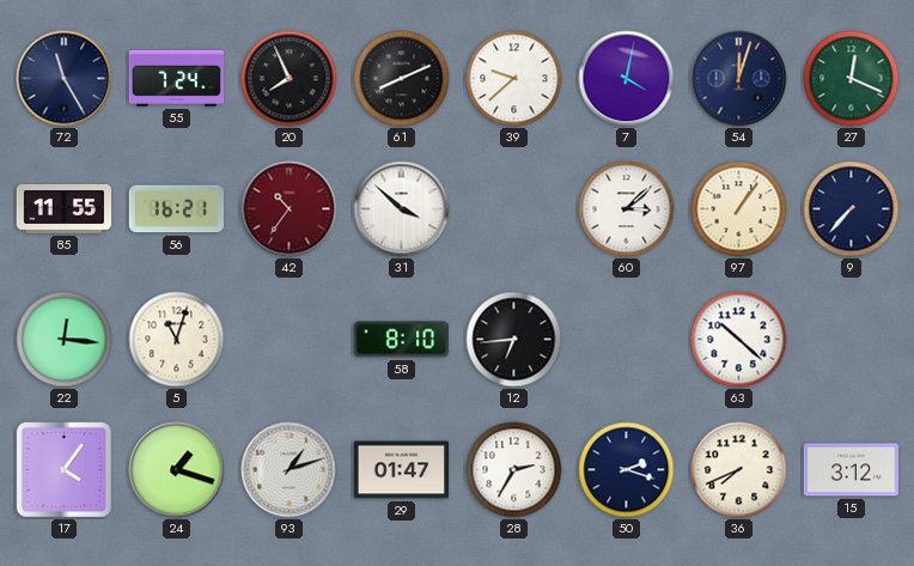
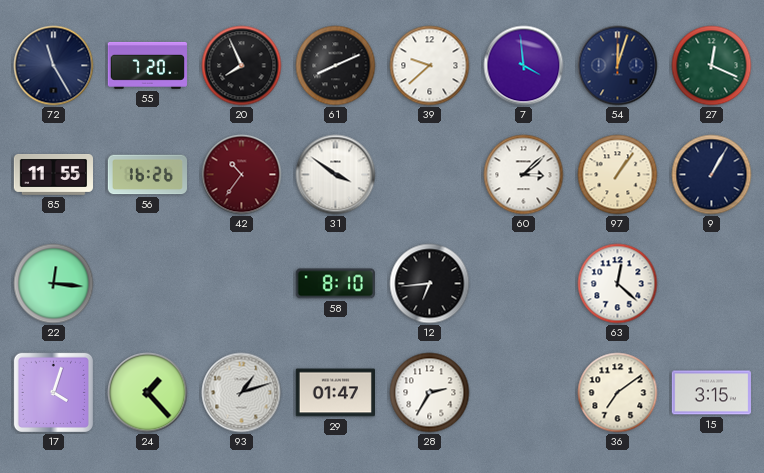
55: 7:24 -> 7:20 (147, 65)
7: 4:02 -> 3:59 (524, 66)
56: 16:21 -> 16:26 (147, 175)
31: 3:52 -> 3:51 (336, 175)
9: 7:37 -> 1:05 (712, 175)
5: 11:03 -> none (177, 340)
63: 10:22 -> 12:22 (618, 284)
17: 4:06 -> 4:03 (53, 392)
24: 1:18 -> 1:23 (148, 393)
50: 2:18 -> none (627, 470)
36: 7:41 -> 7:09 (618, 393)
15: 3:12 -> 3:15 (711, 393)
